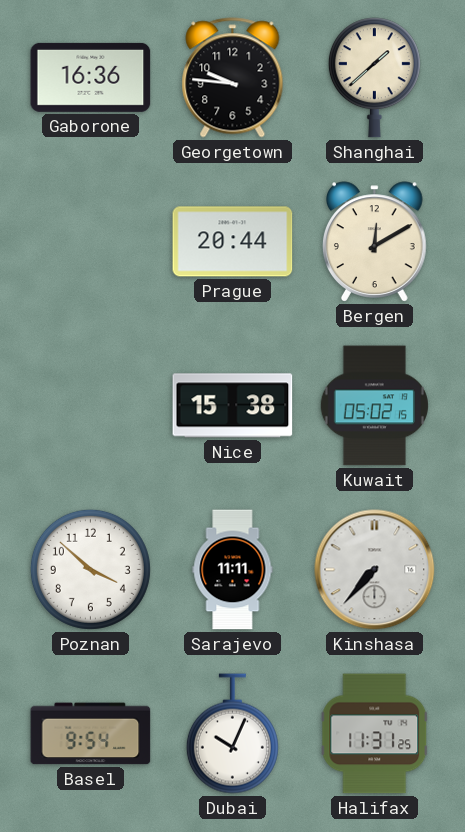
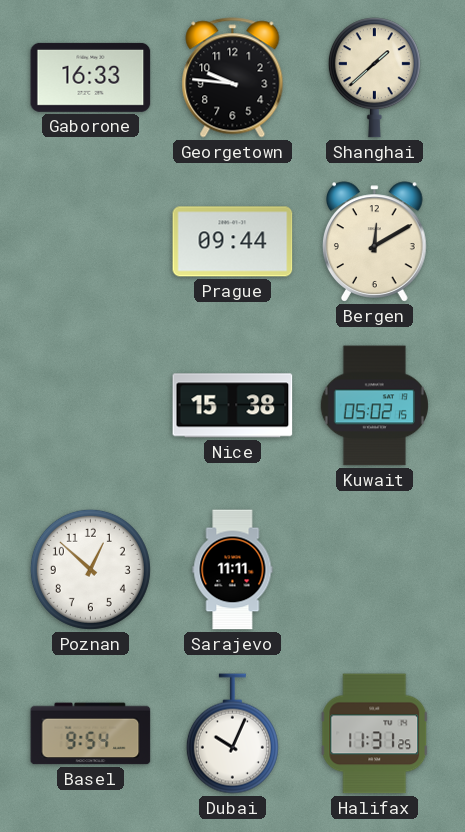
Gaborone: 16:36 -> 16:33 (91, 77)
Prague: 20:44 -> 09:44 (233, 242)
Poznan: 3:52 -> 12:52 (90, 569)
Kinshasa: 7:37 -> none (375, 570)
